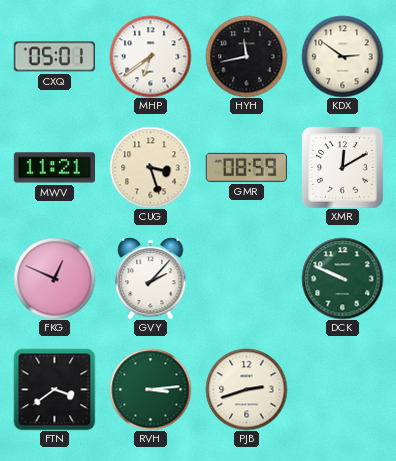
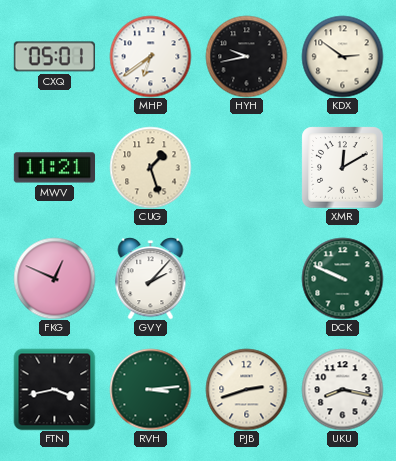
HYH: 11:43 -> 9:43 (246, 56)
CUG: 3:27 -> 1:27 (150, 167)
GMR: 08:59 -> none (246, 167)
FTN: 3:39 -> 3:43 (54, 389)
UKU: none -> 8:17 (342, 389)
